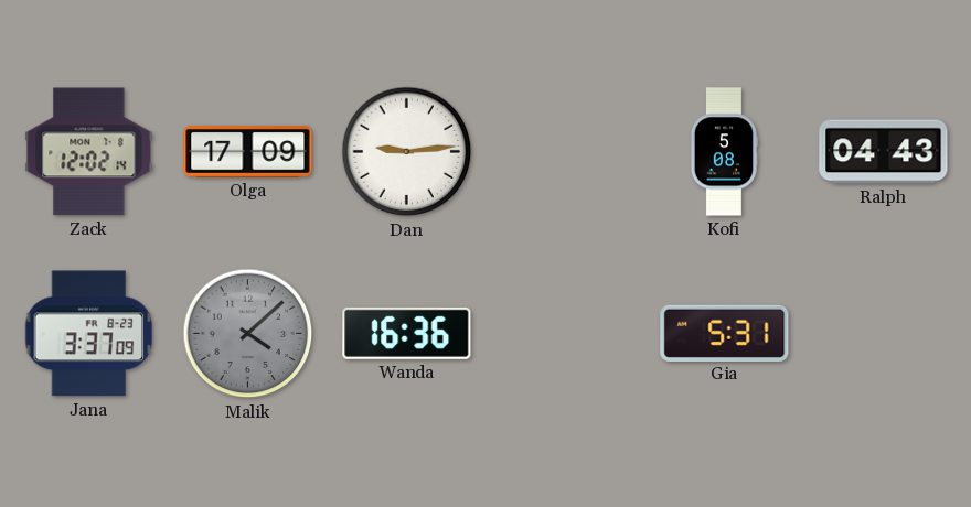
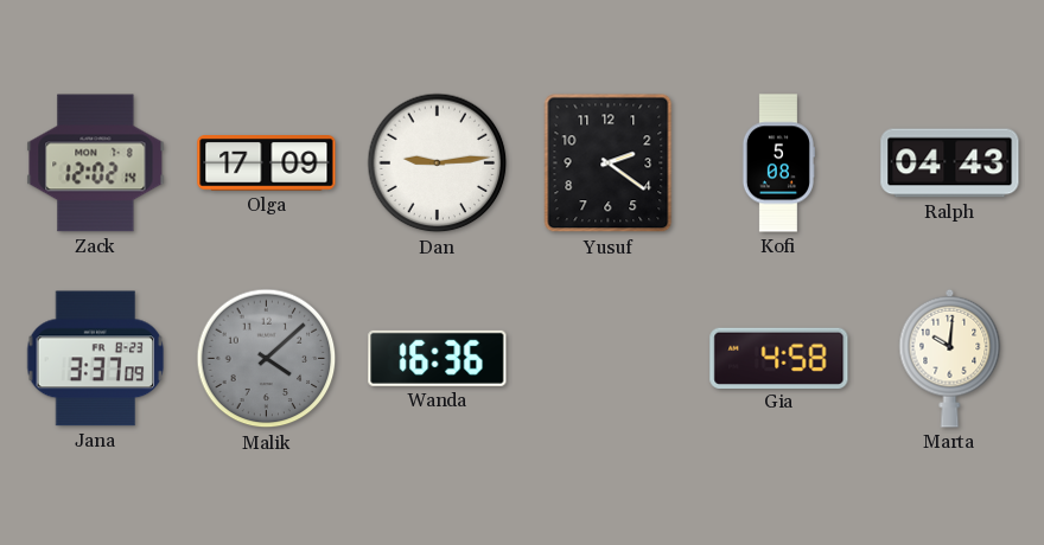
Yusuf: none -> 2:21 (609, 163)
Gia: 5:31 -> 4:58 (779, 358)
Marta: none -> 10:01 (950, 358)
